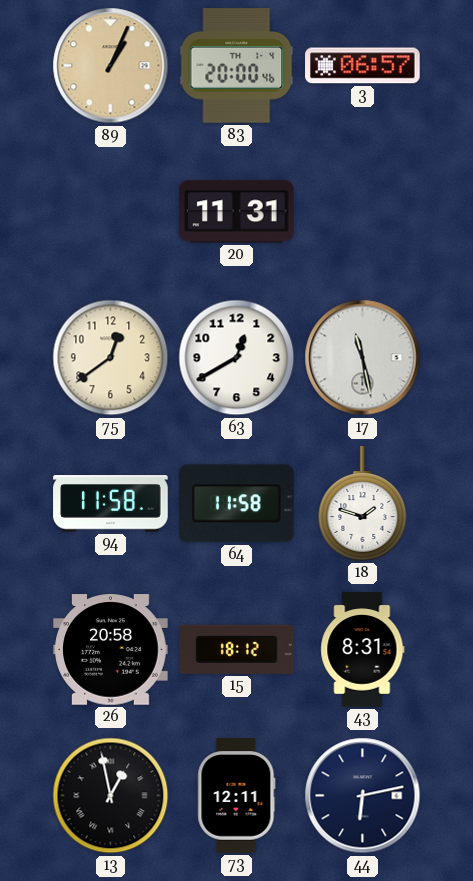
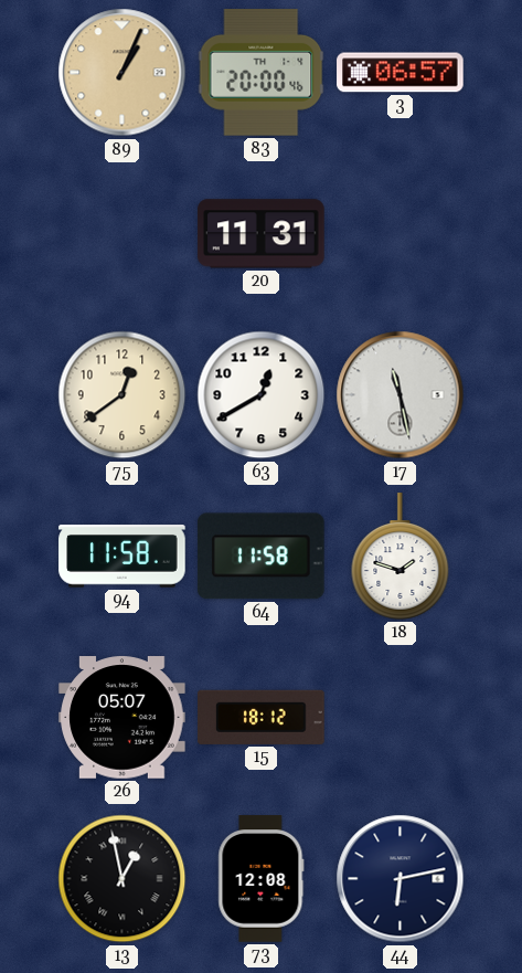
26: 20:58 -> 05:07 (122, 718)
43: 8:31 -> none (363, 650)
73: 12:11 -> 12:08 (262, 879)
